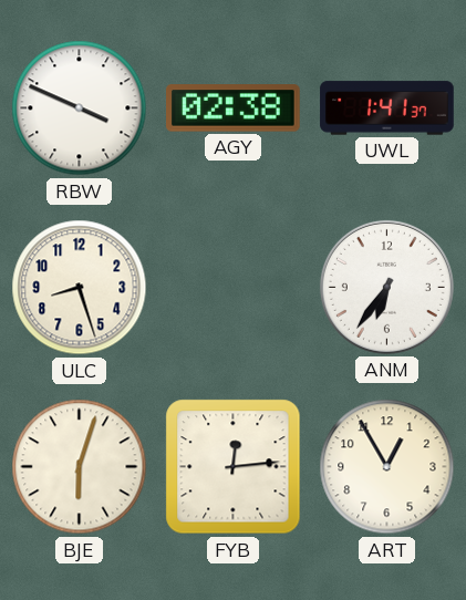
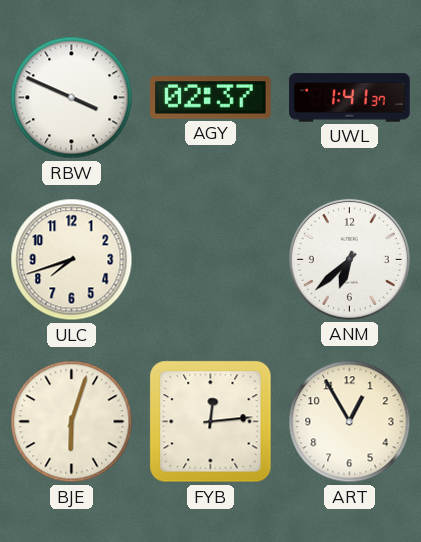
AGY: 02:38 -> 02:37 (211, 98)
ULC: 8:27 -> 7:42 (72, 260)
ANM: 6:36 -> 6:38 (349, 259)
